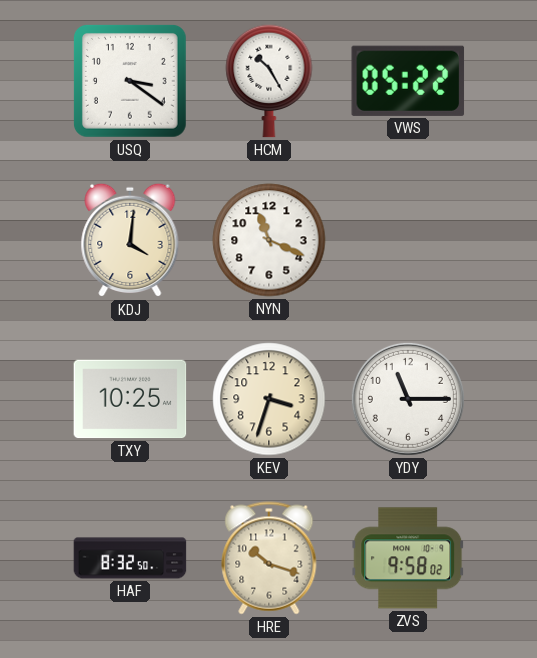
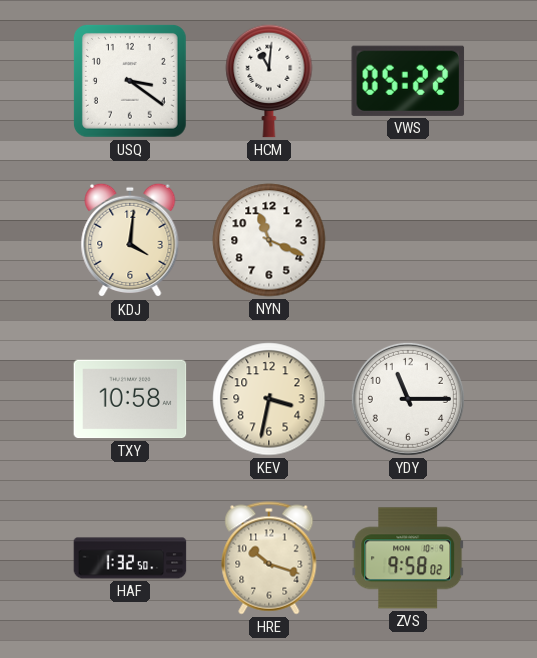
HCM: 10:25 -> 11:01 (269, 81)
TXY: 10:25 -> 10:58 (130, 399)
KEV: 3:33 -> 3:32 (269, 399)
HAF: 8:32 -> 1:32 (130, 558)
